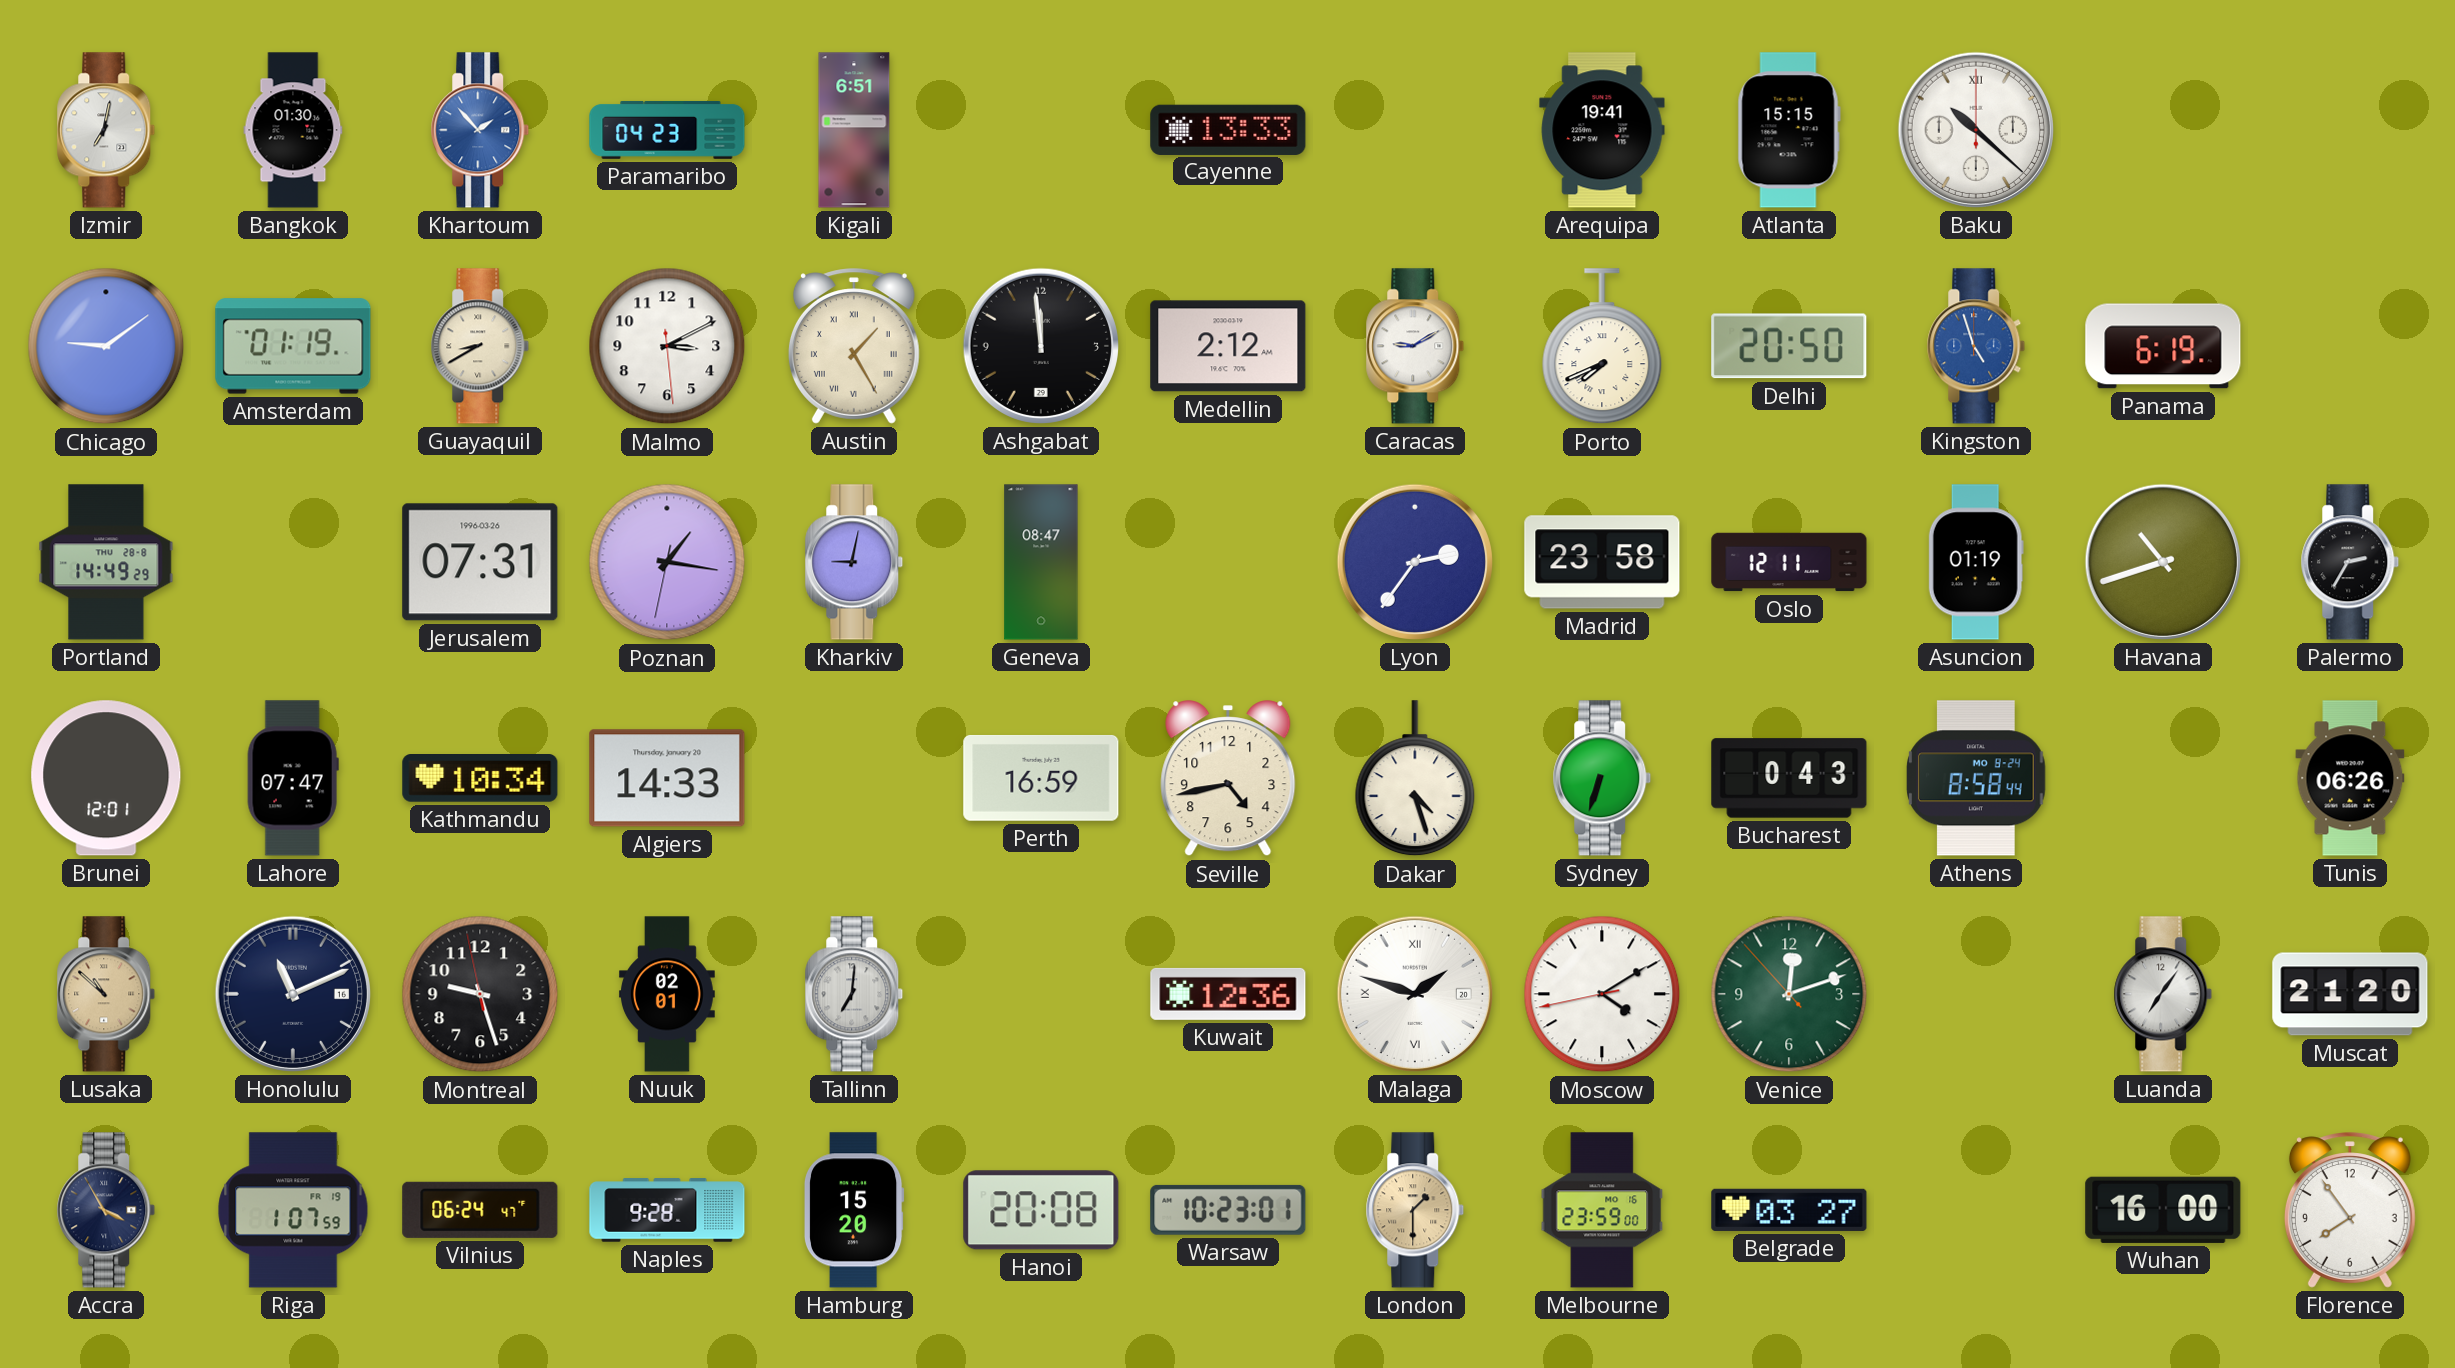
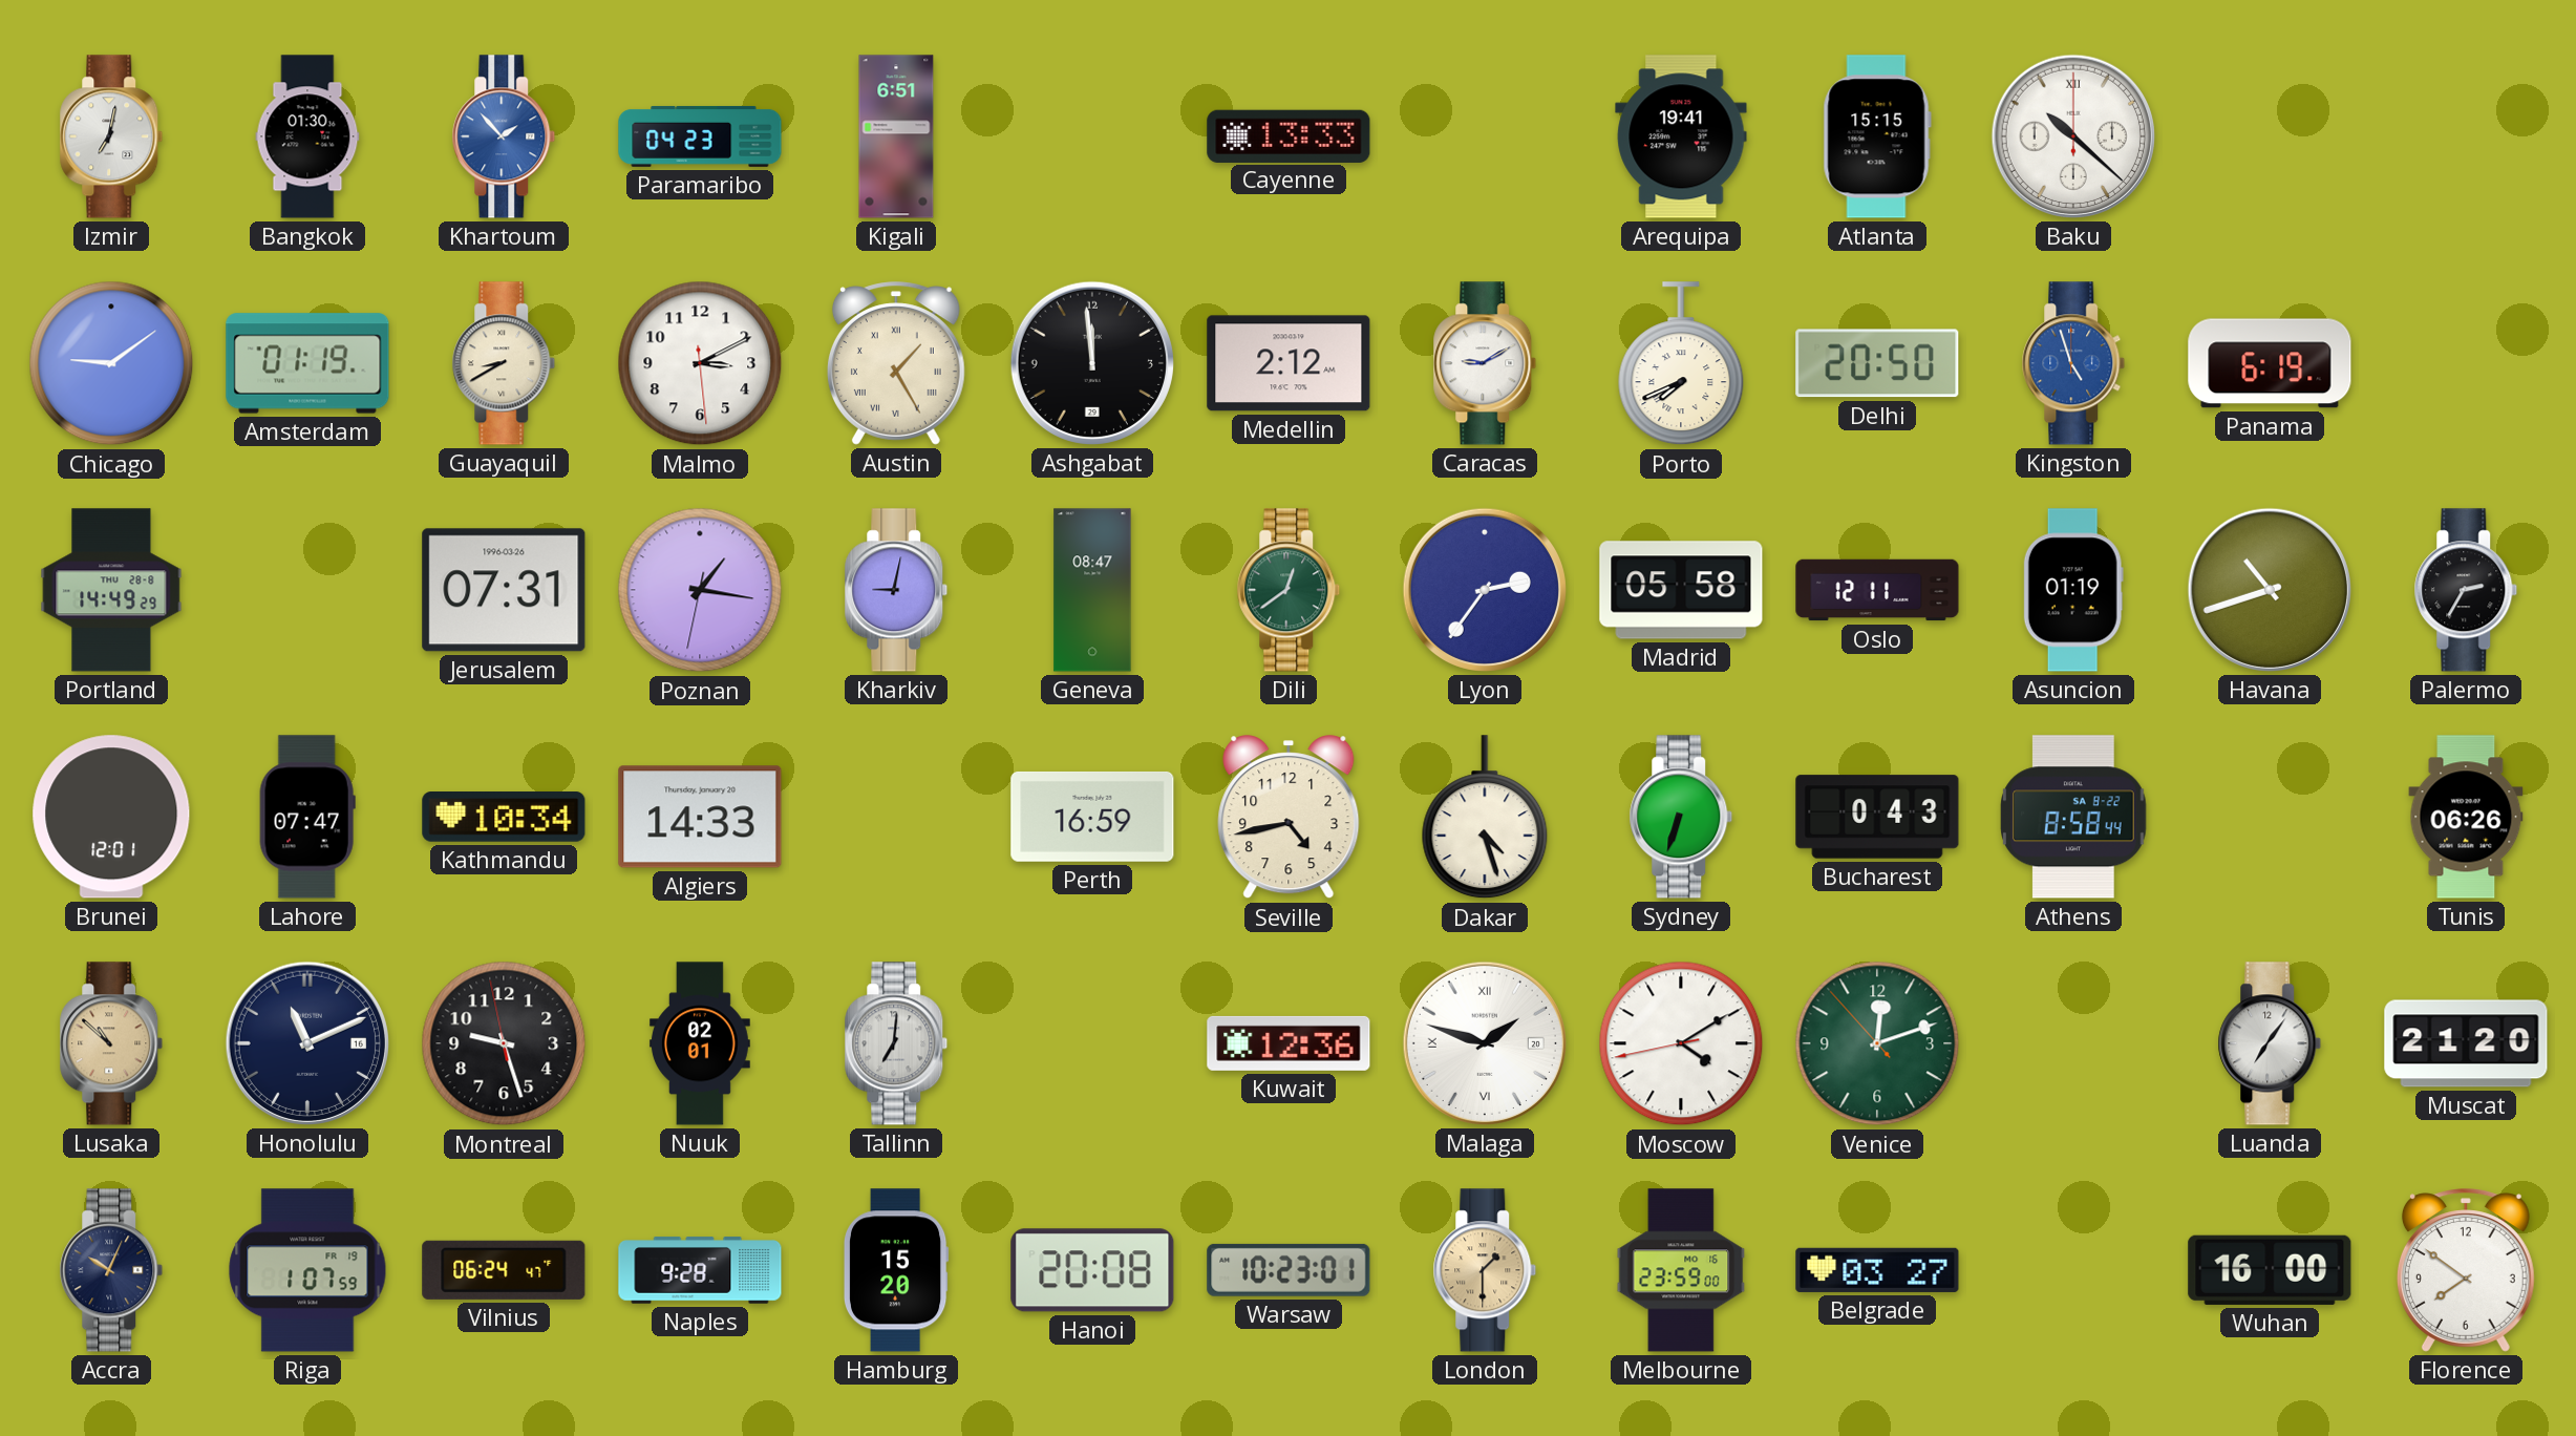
Dili: none -> 12:39 (1289, 590)
Madrid: 23:58 -> 05:58 (1681, 590)
Athens date: MO 8-24 -> SA 8-22 (2074, 817)
Accra: 3:55 -> 10:04 (111, 1270)
Florence: 7:54 -> 7:51 (2466, 1270)
